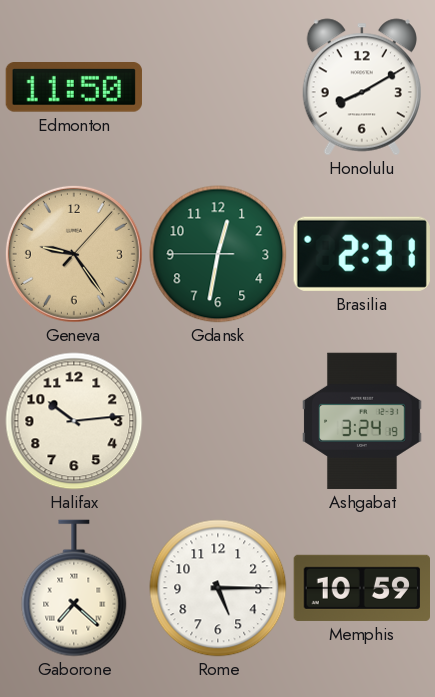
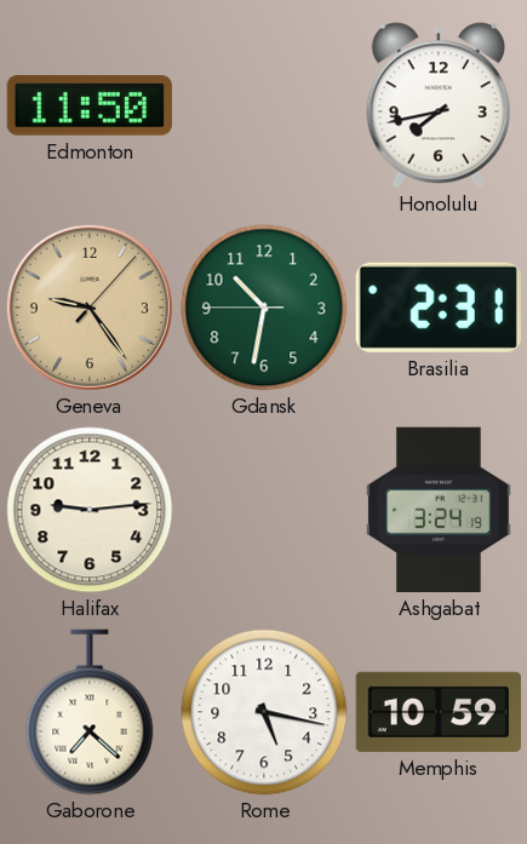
Honolulu: 8:10 -> 7:43 (437, 105)
Gdansk: 12:31 -> 10:31 (264, 308)
Halifax: 10:14 -> 9:14 (90, 510)
Rome: 5:15 -> 5:17 (264, 712)
